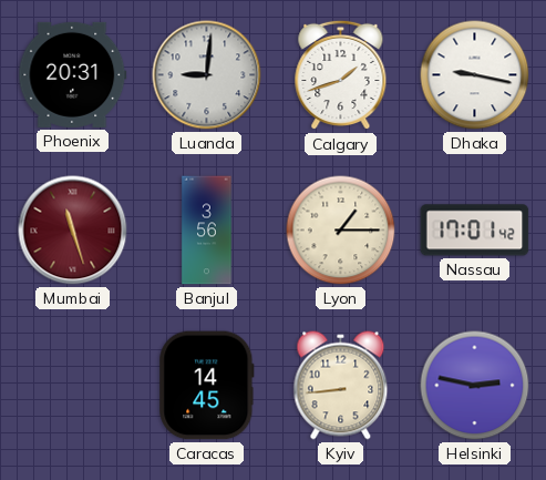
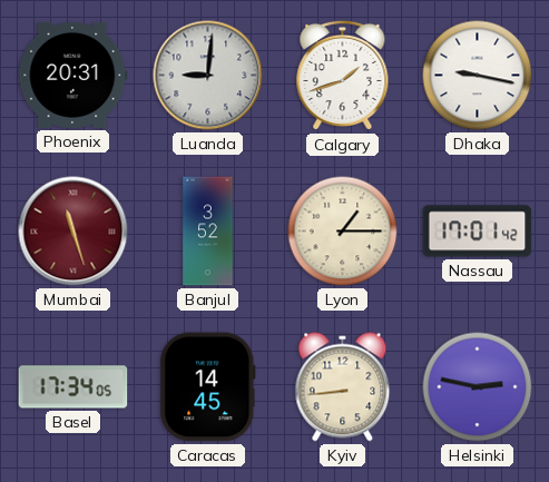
Banjul: 3:56 -> 3:52 (208, 232)
Basel: none -> 17:34 (73, 387)
